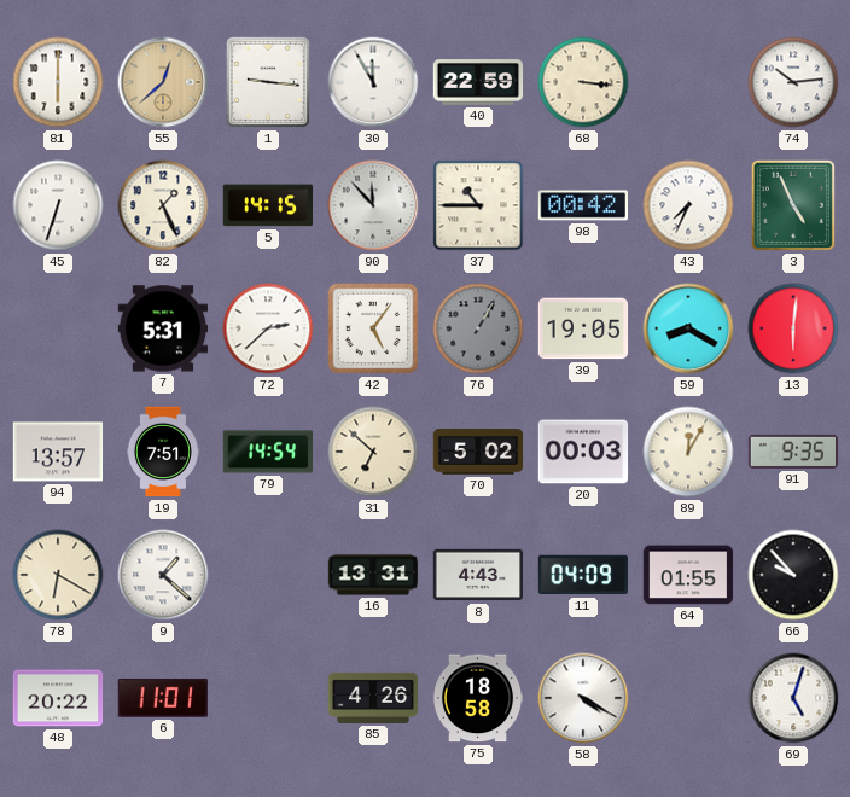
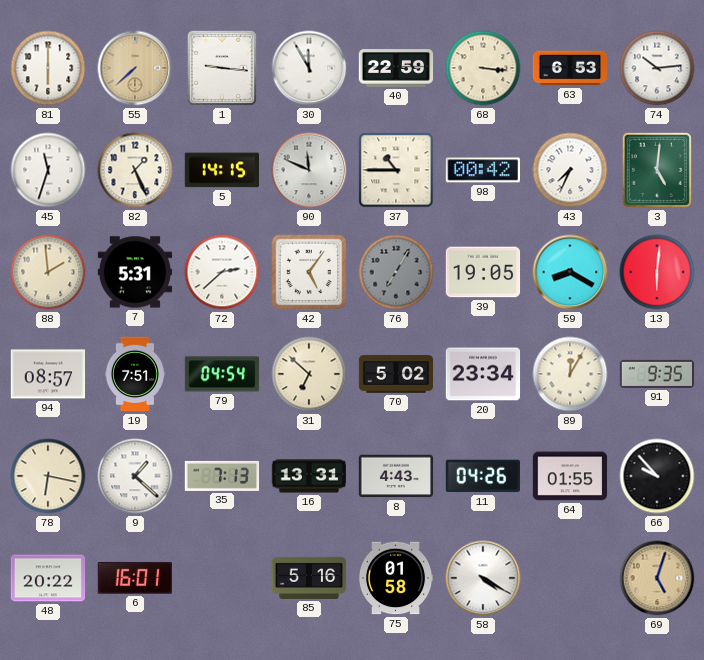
55: 12:38 -> 7:38 (135, 68)
63: none -> 6:53 (570, 68)
45: 6:33 -> 11:33 (48, 170)
90: 11:53 -> 11:49 (309, 170)
3: 4:56 -> 5:01 (657, 170)
88: none -> 1:59 (48, 272)
76: 1:05 -> 7:05 (396, 272)
94: 13:57 -> 08:57 (48, 374)
79: 14:54 -> 04:54 (222, 374)
20: 00:03 -> 23:34 (483, 374)
78: 6:20 -> 6:17 (48, 476)
35: none -> 7:13 (222, 476)
11: 04:09 -> 04:26 (482, 476)
6: 11:01 -> 16:01 (135, 578)
85: 4:26 -> 5:16 (309, 578)
75: 18:58 -> 01:58 (396, 578)
69 dial: white -> champagne (657, 578)
